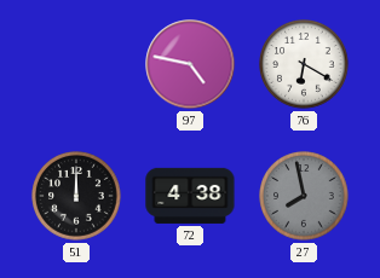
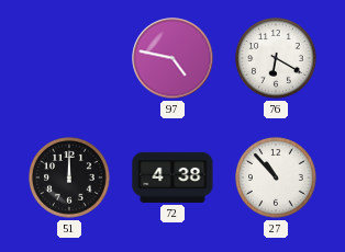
27: 7:58 -> 10:53 (276, 177)
27 dial: grey -> white (276, 177)
